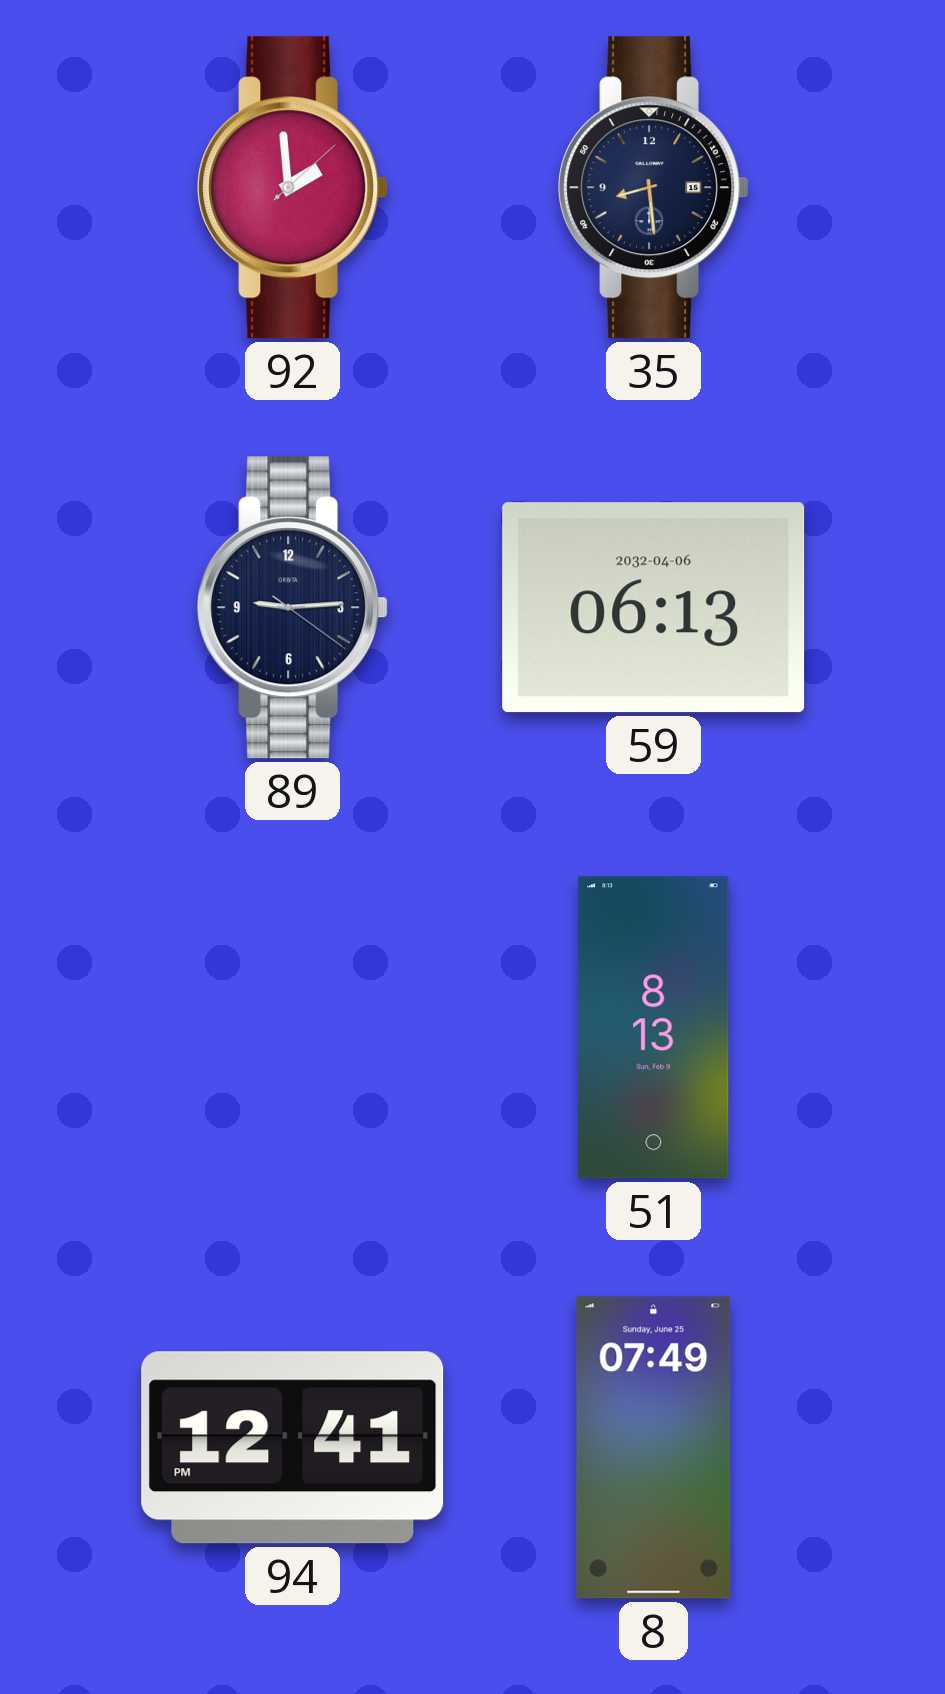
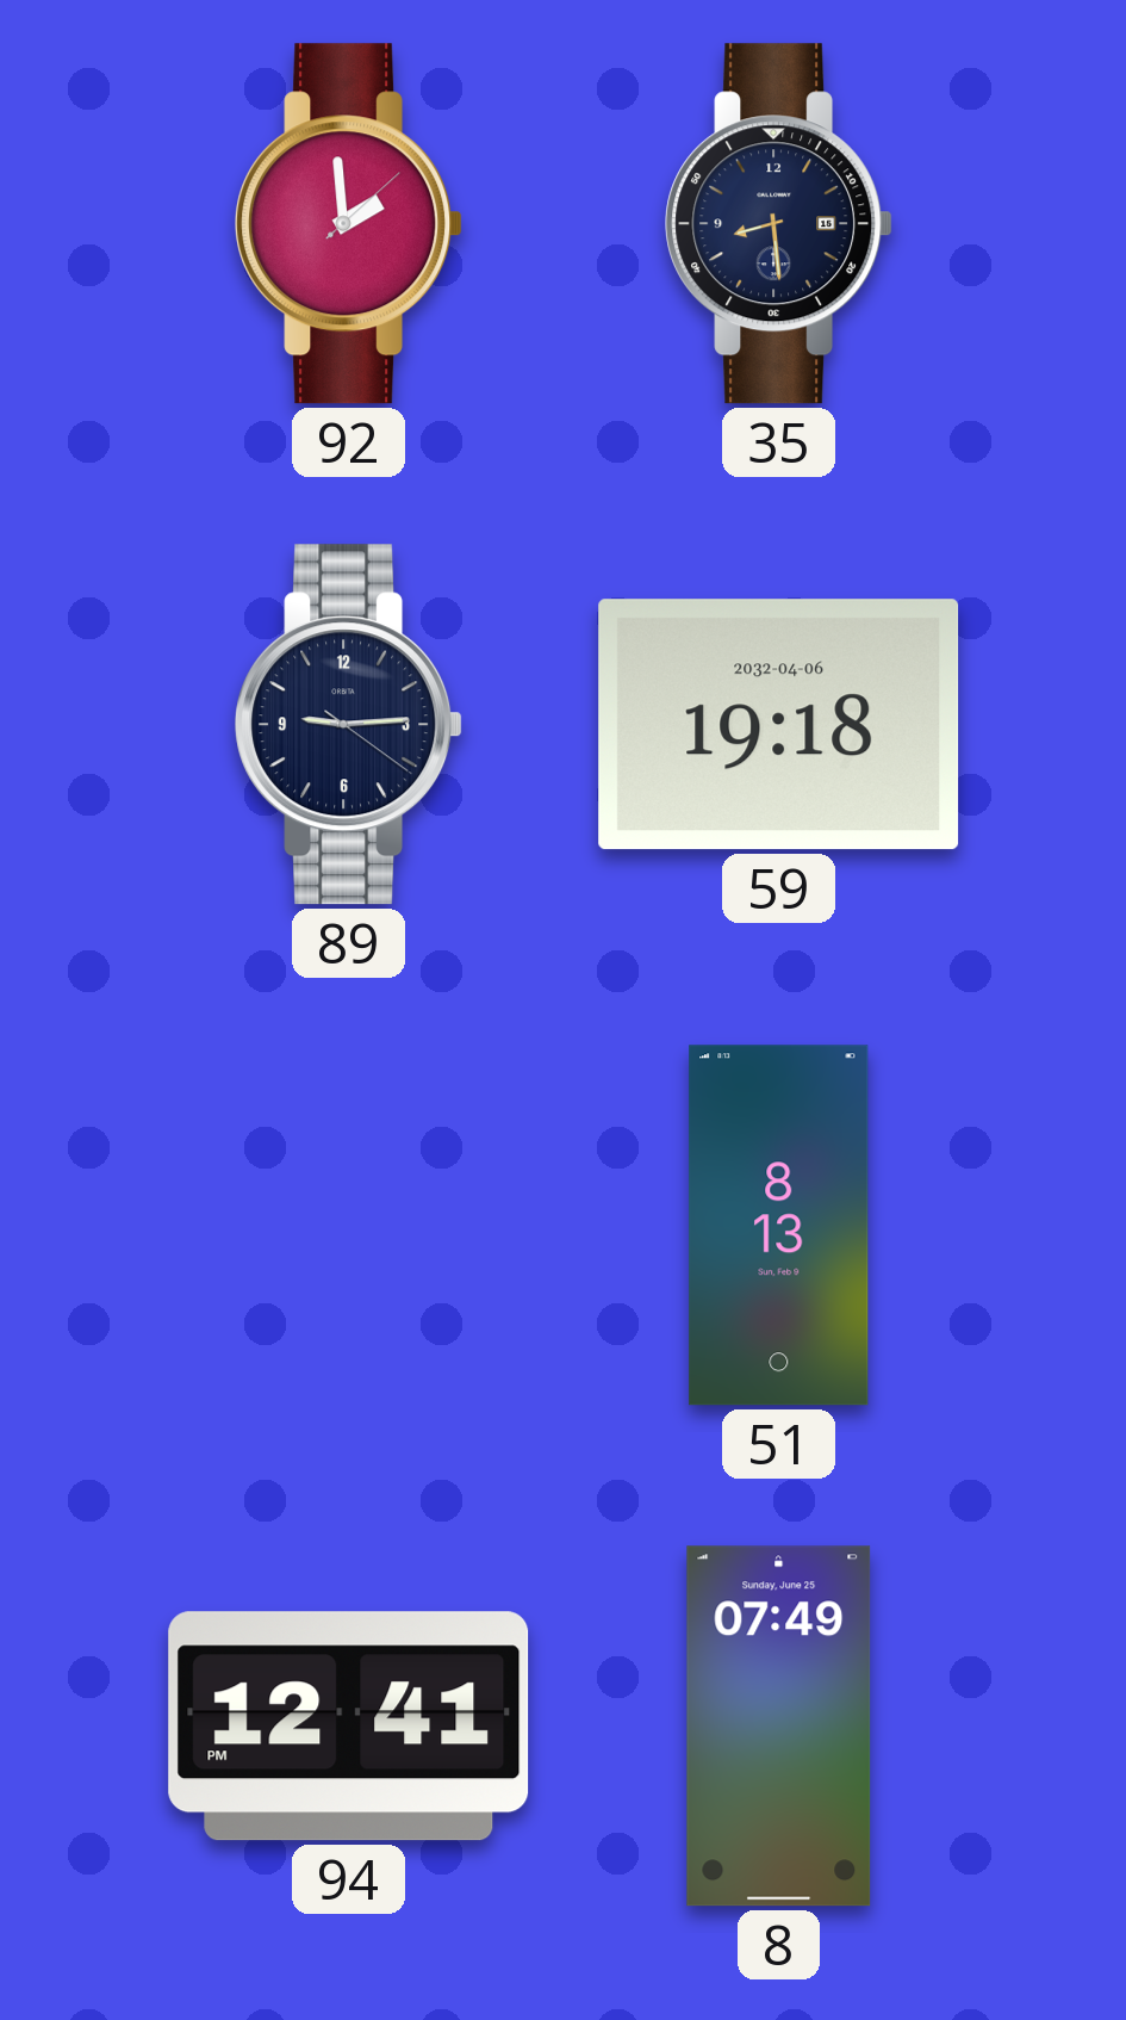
59: 06:13 -> 19:18 (779, 725)
